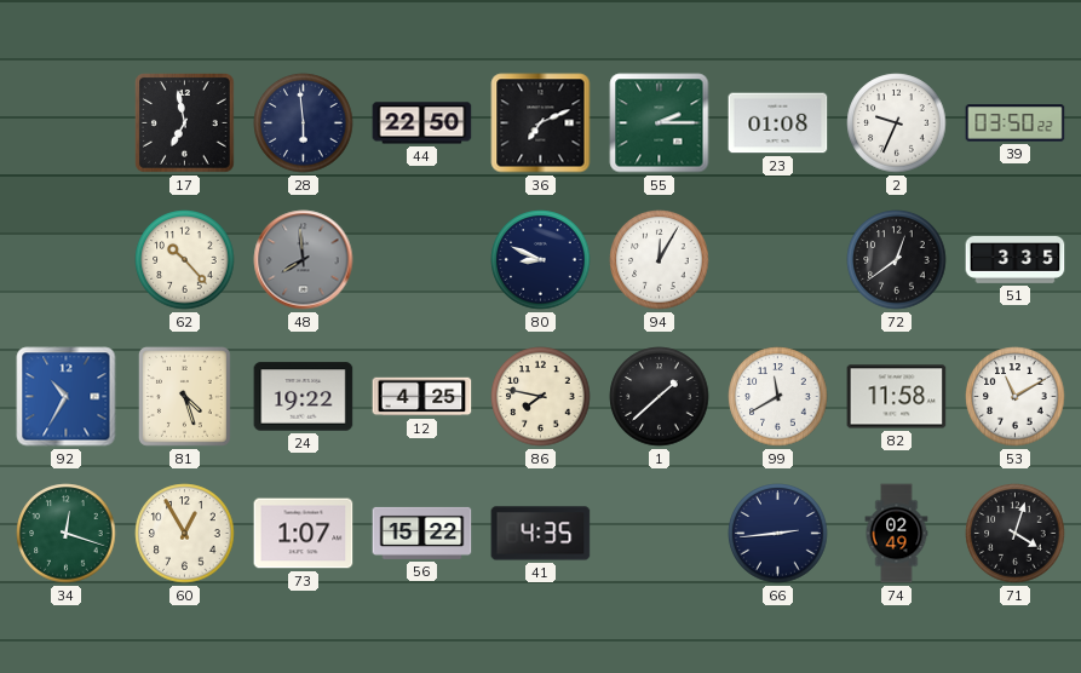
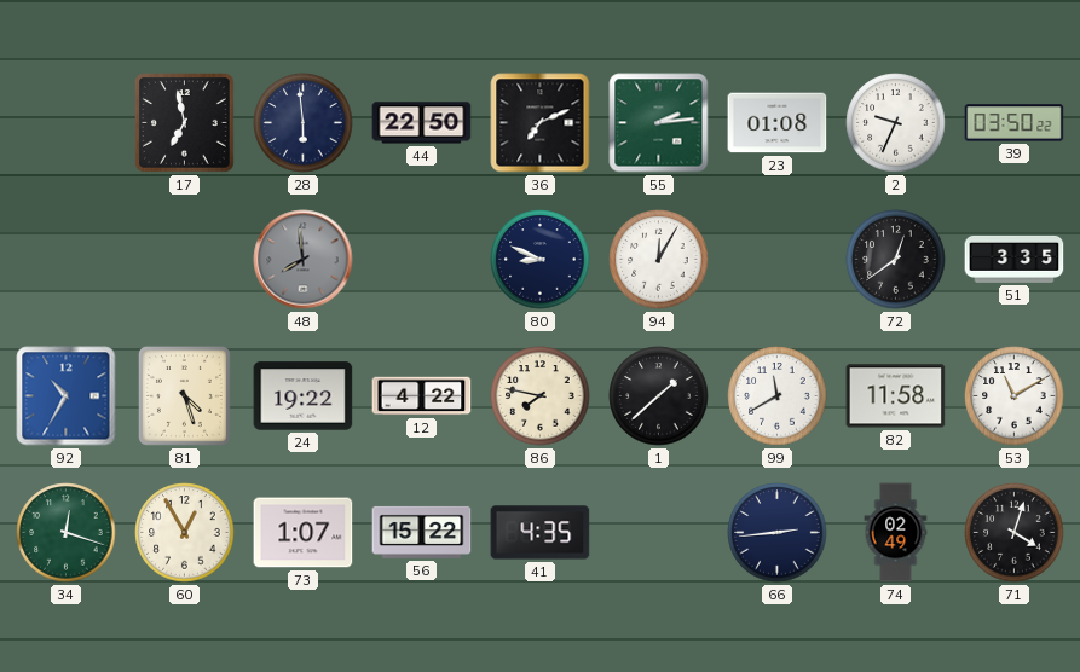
55: 2:15 -> 2:14 (659, 123)
62: 10:23 -> none (185, 260)
12: 4:25 -> 4:22 (422, 396)
